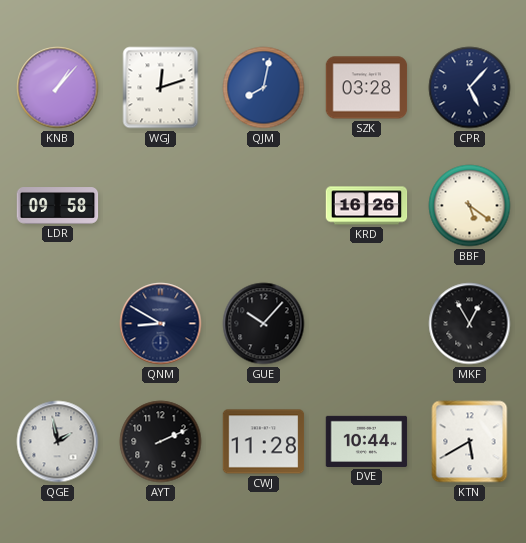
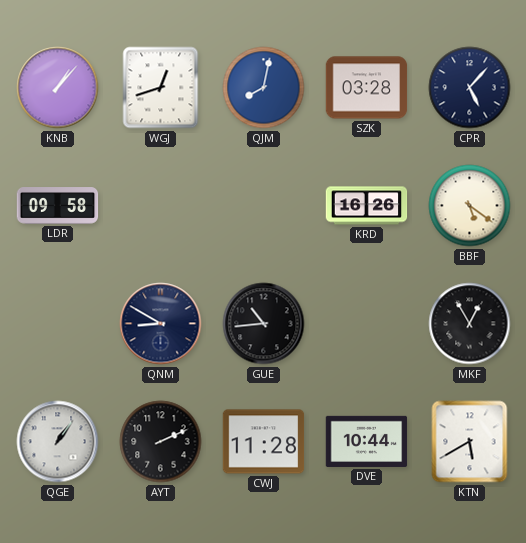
WGJ: 12:12 -> 12:42 (161, 88)
GUE: 10:07 -> 10:44 (264, 324)
QGE: 1:58 -> 1:06 (58, 442)
